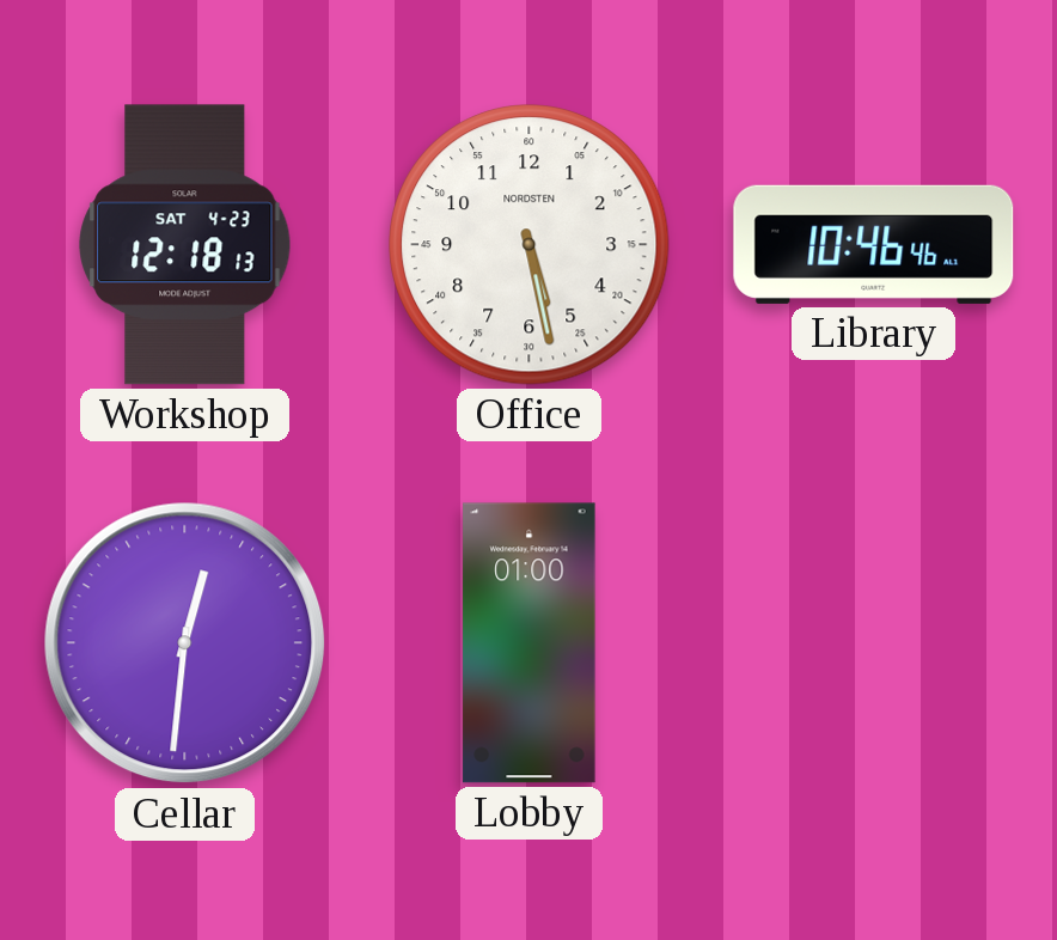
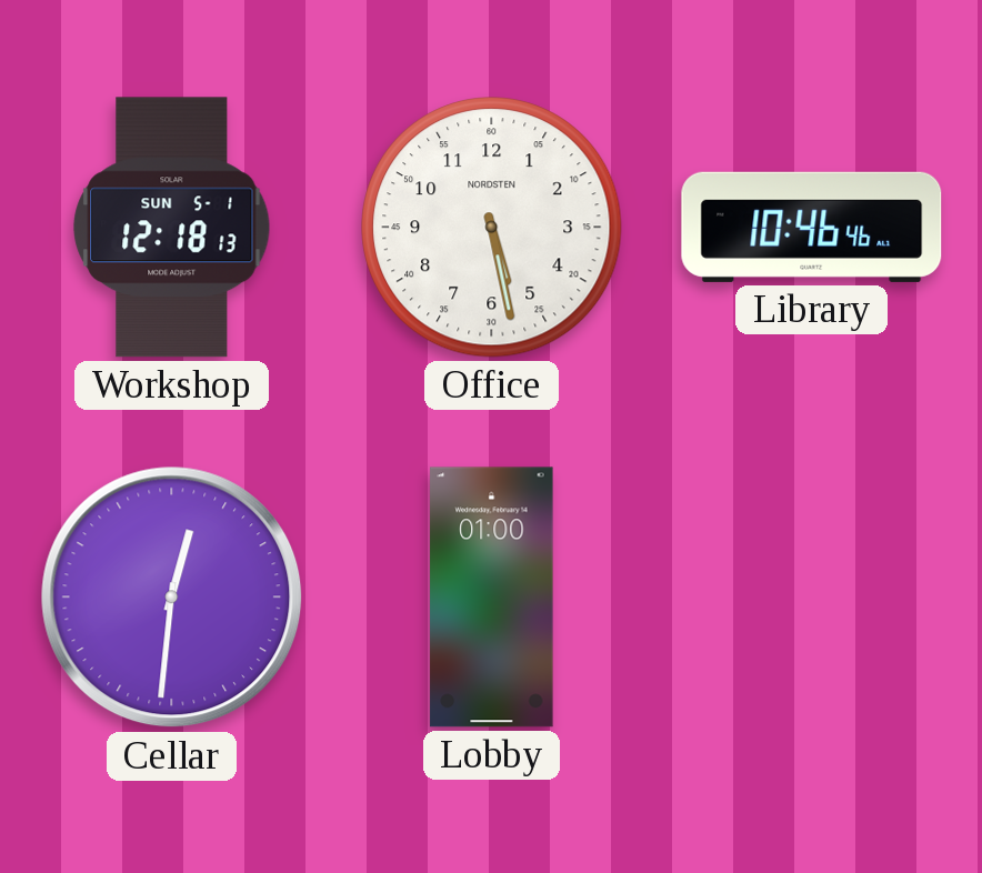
Workshop date: SAT 4-23 -> SUN 5-1 (172, 228)
